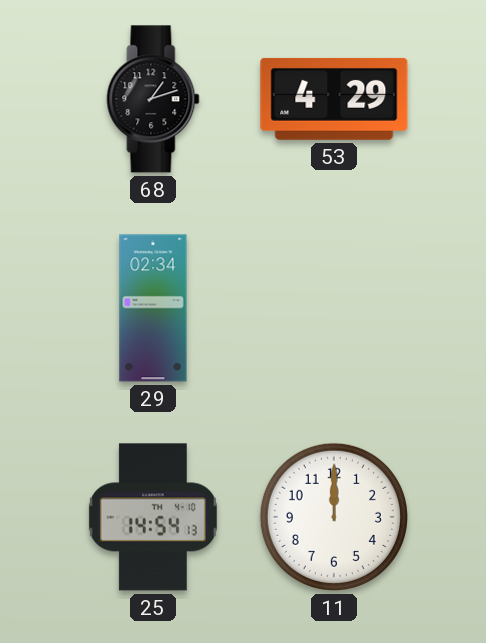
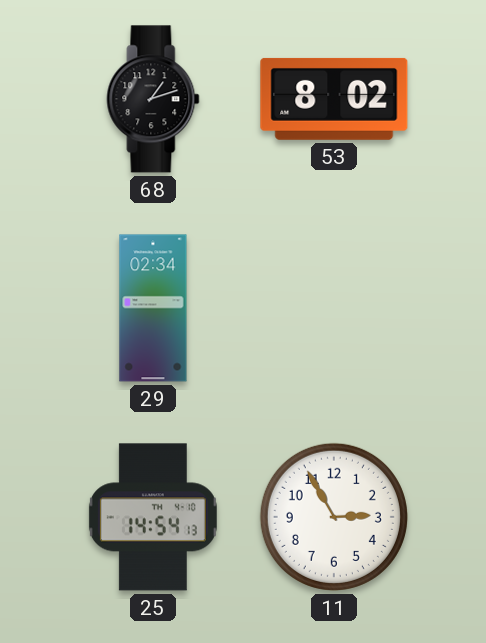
53: 4:29 -> 8:02 (334, 99)
11: 12:00 -> 2:55 (334, 517)
